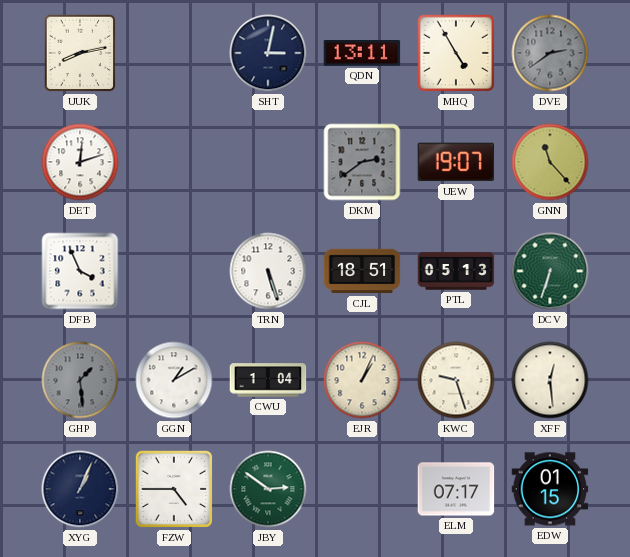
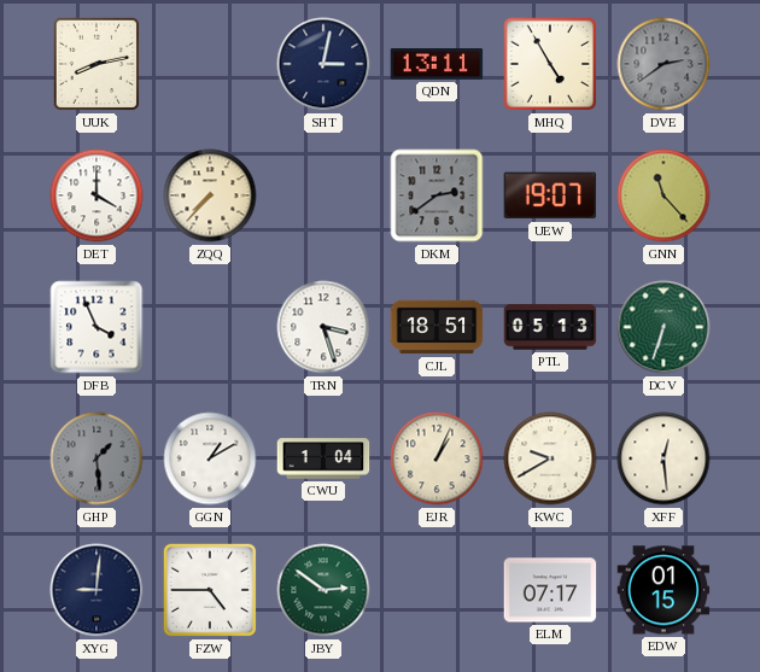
DET: 12:12 -> 4:00 (97, 195)
ZQQ: none -> 7:37 (210, 195)
TRN: 5:27 -> 3:27 (323, 327)
KWC: 9:27 -> 9:40 (550, 458)
XYG: 1:04 -> 9:01 (97, 590)
